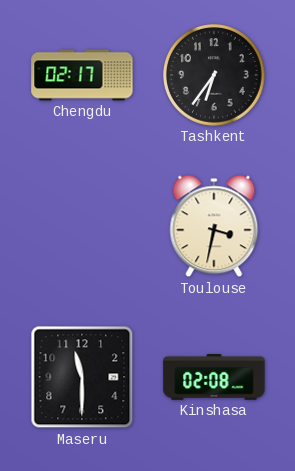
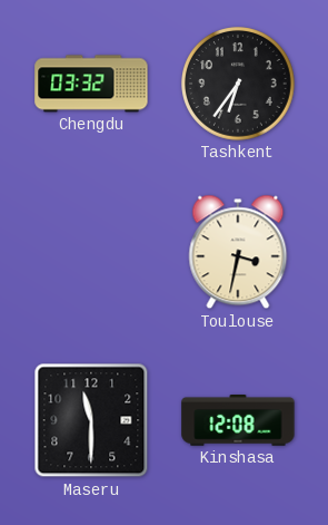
Chengdu: 02:17 -> 03:32 (91, 84)
Kinshasa: 02:08 -> 12:08 (238, 421)
